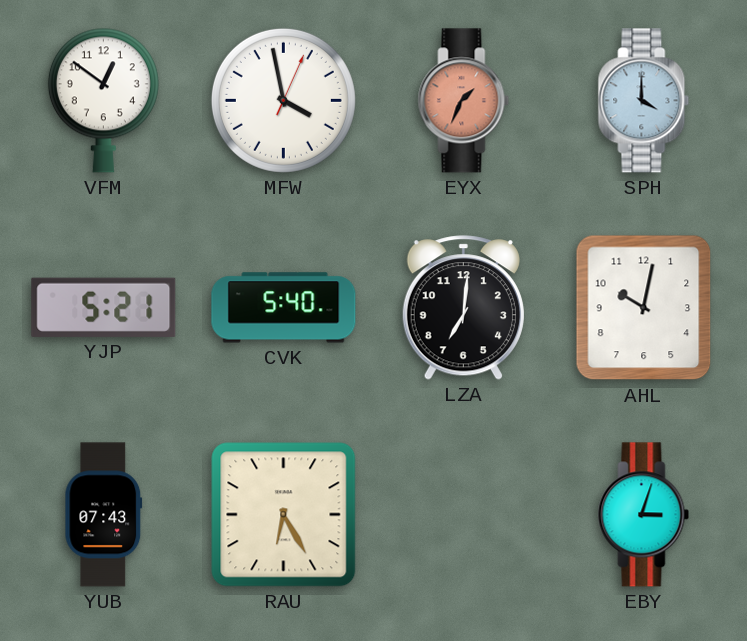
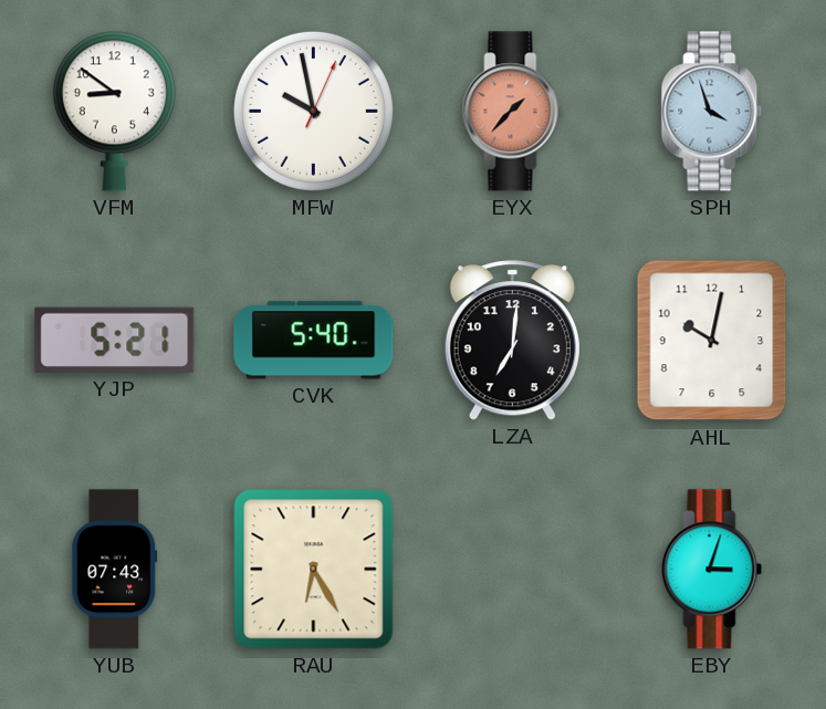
VFM: 12:51 -> 8:51 (114, 111)
MFW: 3:58 -> 9:58 (313, 111)
EYX: 1:34 -> 1:37 (513, 112)
SPH: 4:00 -> 3:57 (712, 112)
